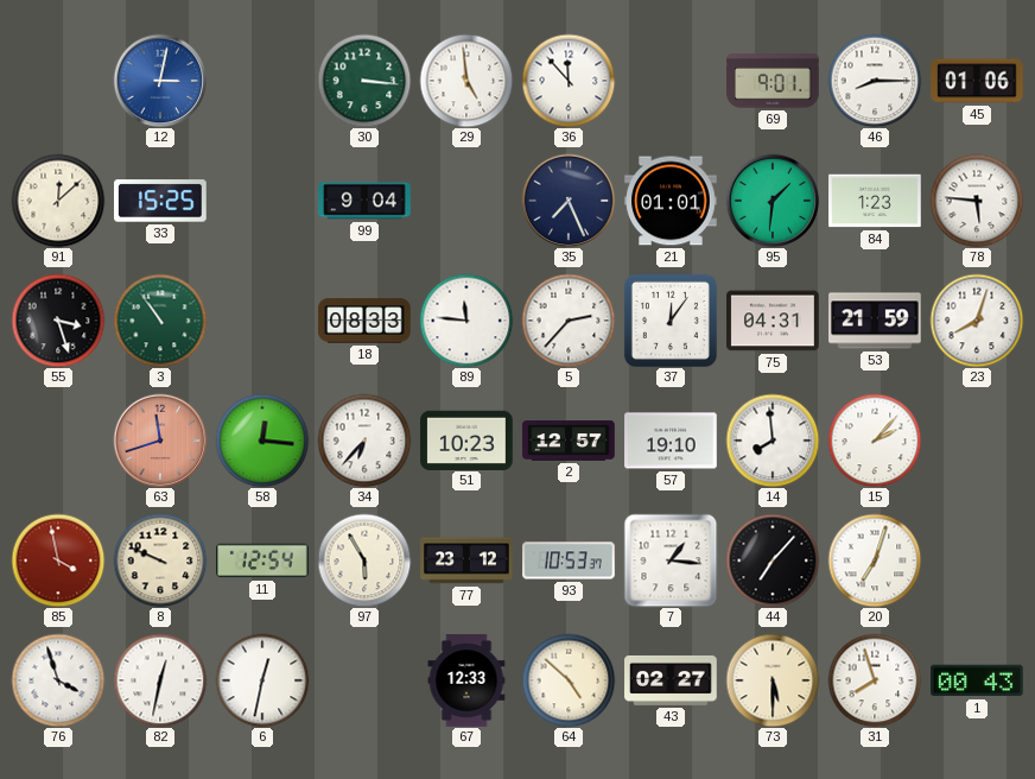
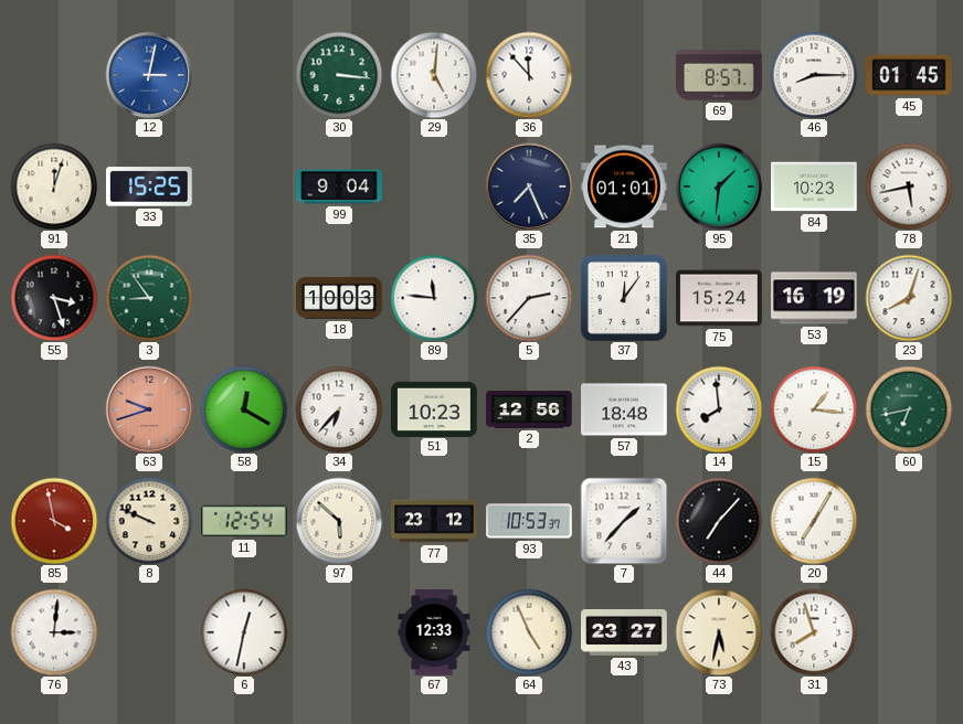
29: 4:59 -> 5:01 (434, 75)
69: 9:01 -> 8:57 (719, 75)
45: 01:06 -> 01:45 (909, 75)
91: 12:08 -> 12:03 (54, 187)
84: 1:23 -> 10:23 (814, 187)
78: 5:46 -> 5:43 (909, 187)
3: 10:54 -> 8:54 (149, 298)
18: 08:33 -> 10:03 (339, 298)
75: 04:31 -> 15:24 (719, 298)
53: 21:59 -> 16:19 (814, 298)
63: 11:42 -> 9:42 (149, 409)
58: 12:16 -> 12:20 (244, 409)
2: 12:57 -> 12:56 (529, 409)
57: 19:10 -> 18:48 (624, 409)
15: 2:07 -> 1:16 (814, 409)
60: none -> 6:43 (909, 409)
97: 5:55 -> 5:52 (339, 521)
7: 1:16 -> 1:37 (624, 521)
20: 7:03 -> 7:05 (814, 521)
76: 3:57 -> 3:01 (54, 632)
82: 12:32 -> none (160, 680)
64: 4:52 -> 4:56 (529, 632)
43: 02:27 -> 23:27 (624, 632)
73: 5:30 -> 5:32 (719, 632)
1: 00:43 -> none (977, 680)
